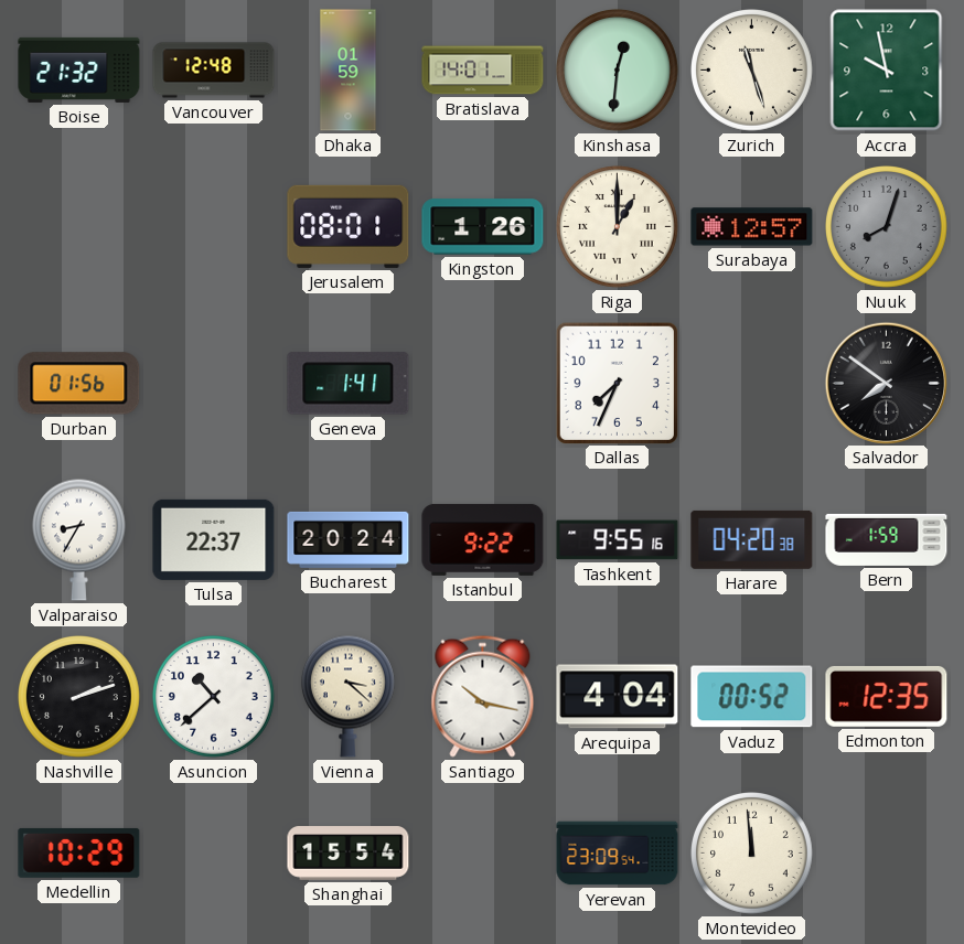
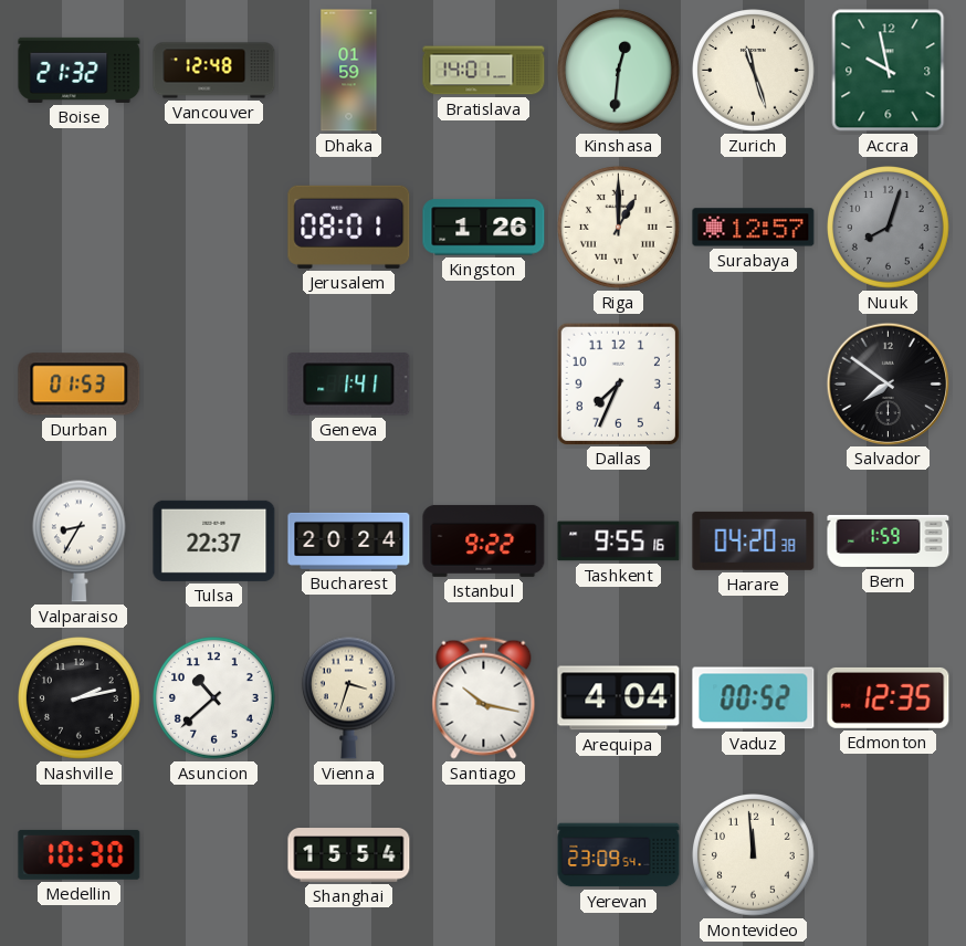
Durban: 01:56 -> 01:53 (80, 385)
Nashville: 2:12 -> 2:13 (80, 698)
Vienna: 3:22 -> 3:33 (348, 697)
Medellin: 10:29 -> 10:30 (80, 854)
